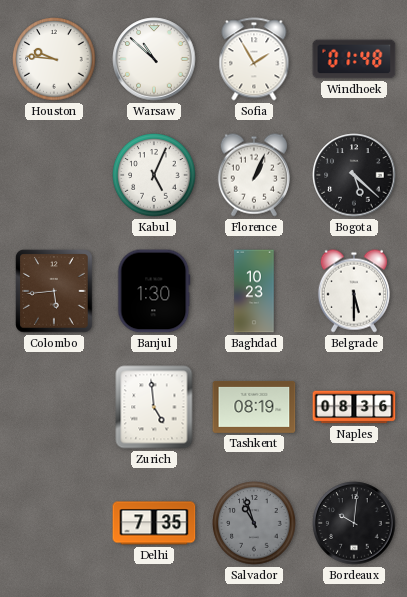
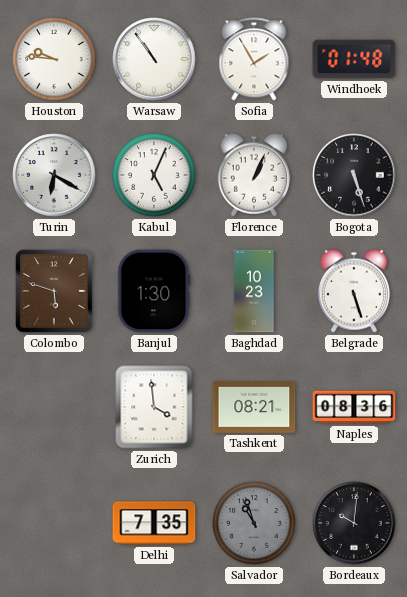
Warsaw: 10:52 -> 10:54 (154, 59)
Turin: none -> 6:20 (54, 175)
Bogota: 5:22 -> 5:27 (354, 175)
Colombo: 5:44 -> 5:48 (54, 291)
Belgrade: 5:30 -> 5:27 (354, 291)
Zurich: 4:59 -> 3:59 (154, 407)
Tashkent: 08:19 -> 08:21 (254, 407)
